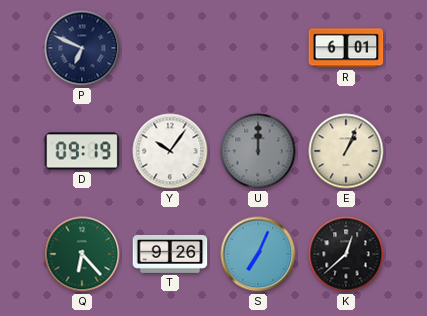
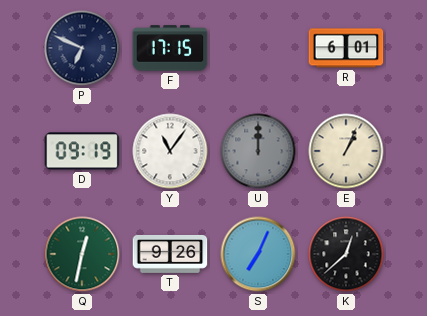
F: none -> 17:15 (170, 48)
Y: 10:06 -> 11:06 (170, 151)
Q: 6:23 -> 12:32 (82, 254)
